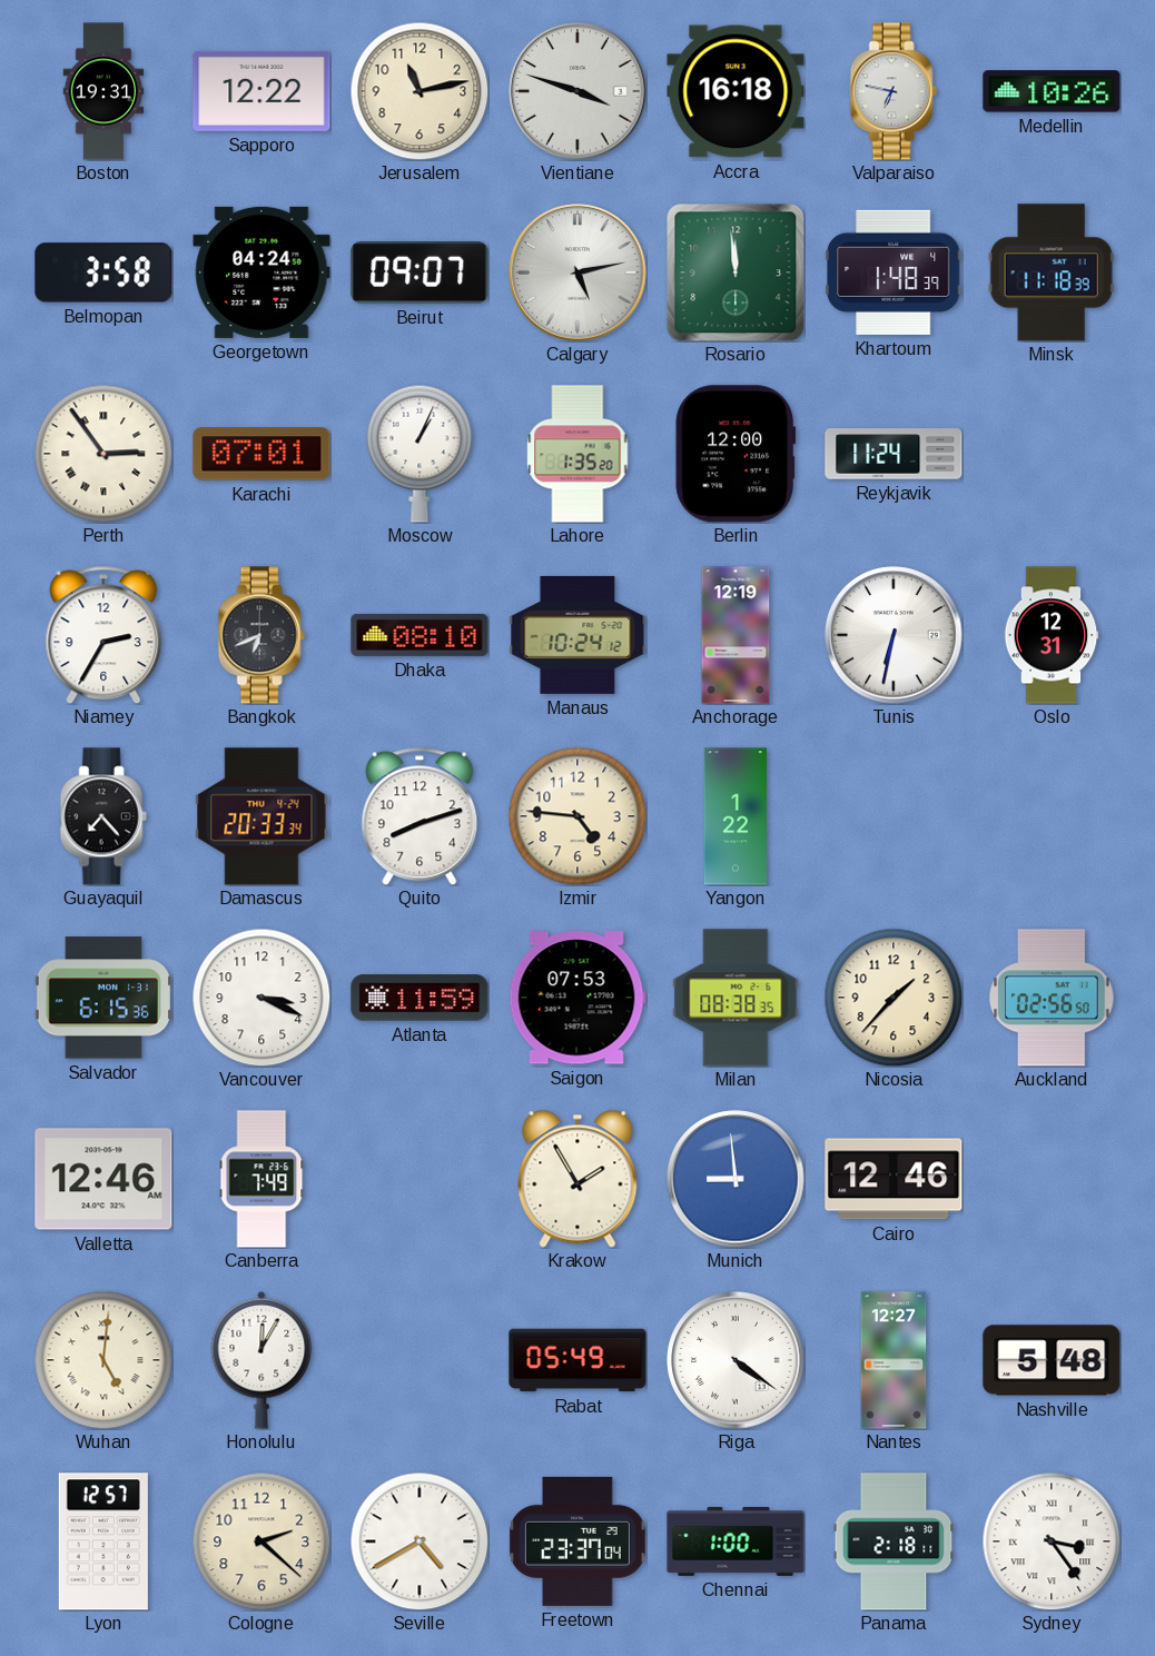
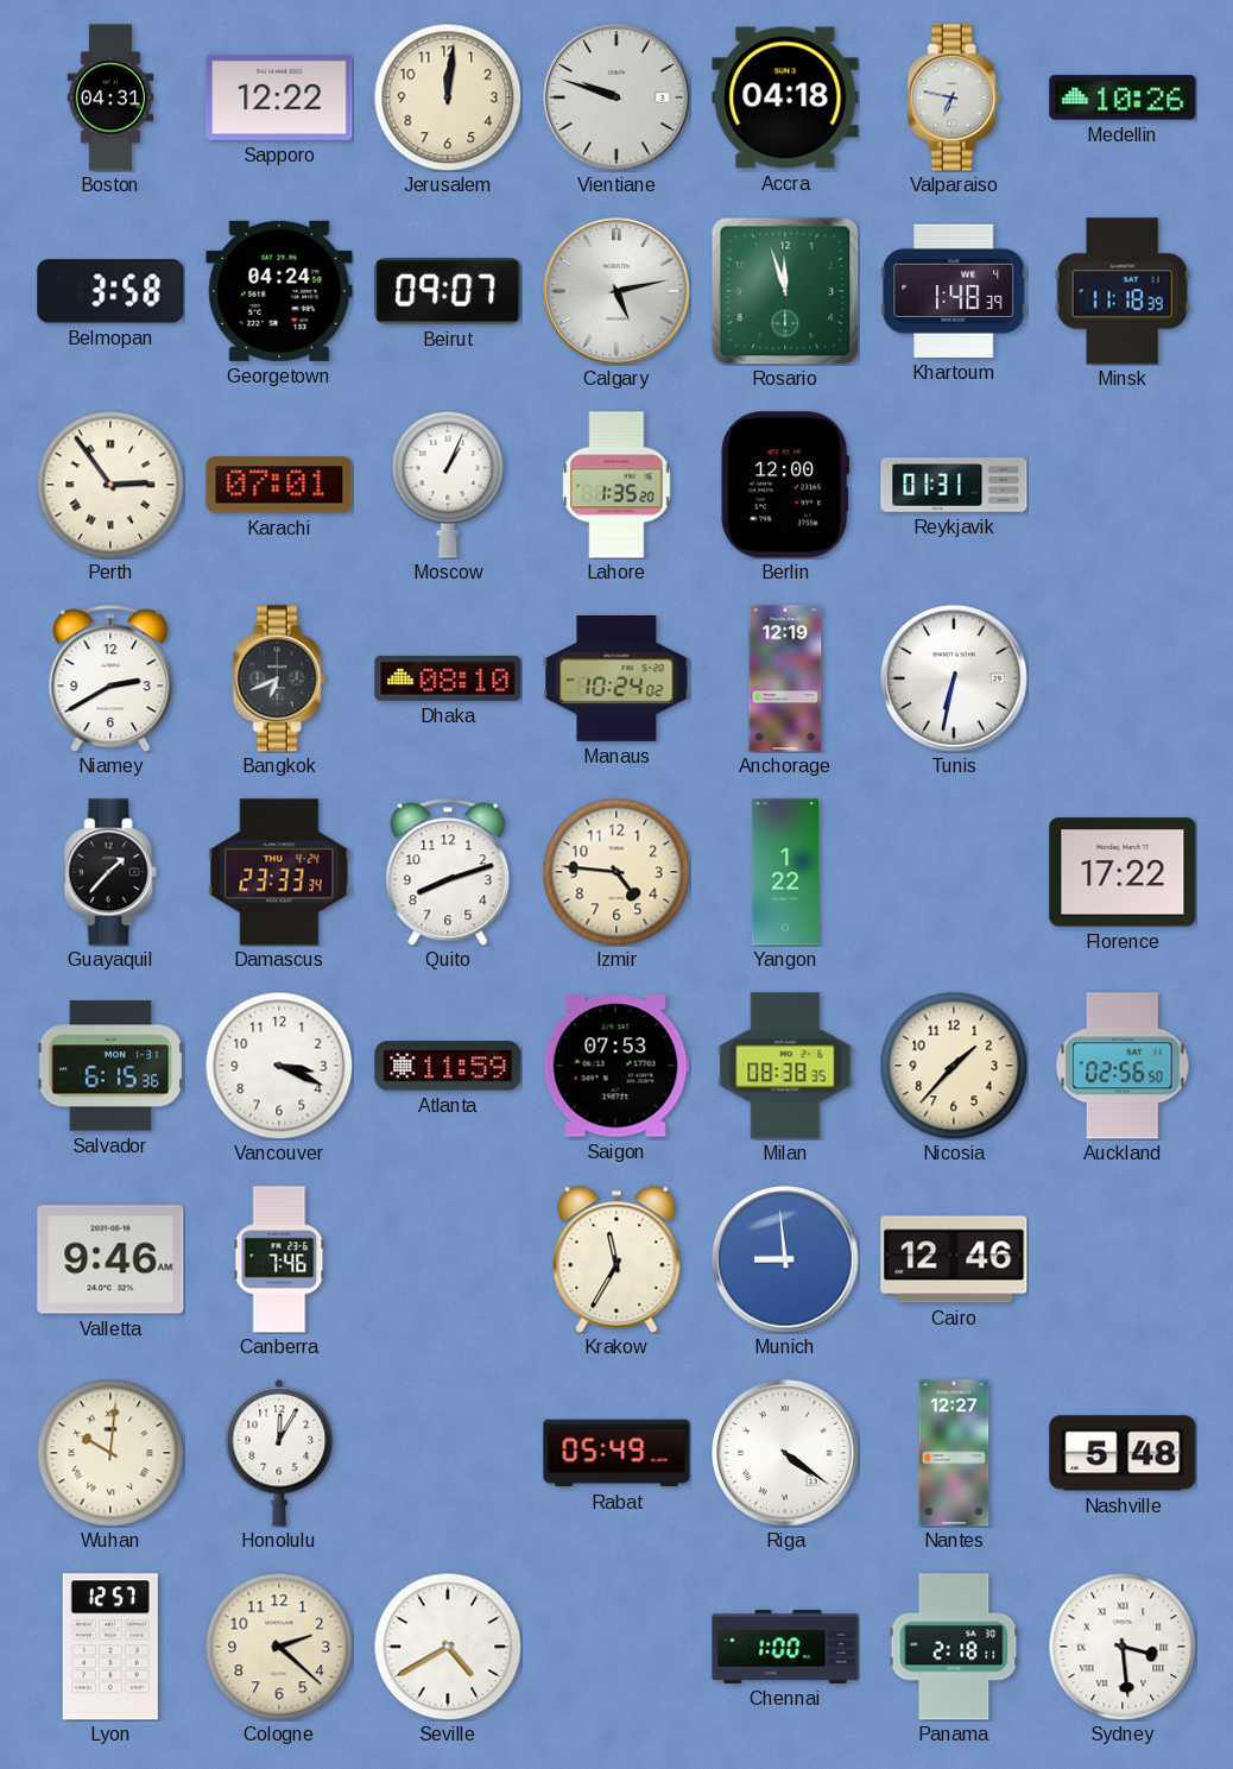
Boston: 19:31 -> 04:31 (110, 97)
Jerusalem: 11:13 -> 12:01 (448, 97)
Vientiane: 3:48 -> 9:48 (616, 97)
Accra: 16:18 -> 04:18 (785, 97)
Rosario: 11:59 -> 11:57 (785, 291)
Reykjavik: 11:24 -> 01:31 (954, 485)
Niamey: 2:35 -> 2:40 (110, 678)
Manaus: 10:24:12 -> 10:24:02 (616, 678)
Oslo: 12:31 -> none (1052, 635)
Guayaquil: 7:23 -> 1:37 (110, 872)
Damascus: 20:33 -> 23:33 (279, 872)
Florence: none -> 17:22 (1123, 872)
Valletta: 12:46 -> 9:46 (110, 1259)
Canberra: 7:49 -> 7:46 (279, 1259)
Krakow: 1:55 -> 11:35 (616, 1259)
Wuhan: 5:01 -> 10:01 (110, 1453)
Freetown: 23:37 -> none (577, 1541)
Sydney: 3:24 -> 3:29 (1123, 1647)
